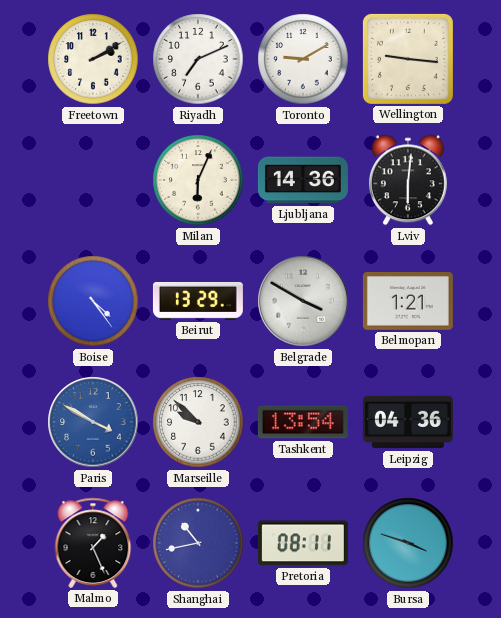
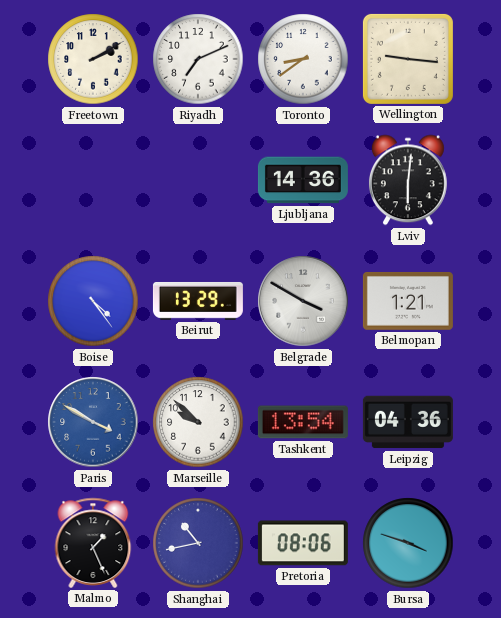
Toronto: 9:10 -> 8:39 (303, 59)
Milan: 6:04 -> none (198, 180)
Pretoria: 08:11 -> 08:06 (303, 543)
